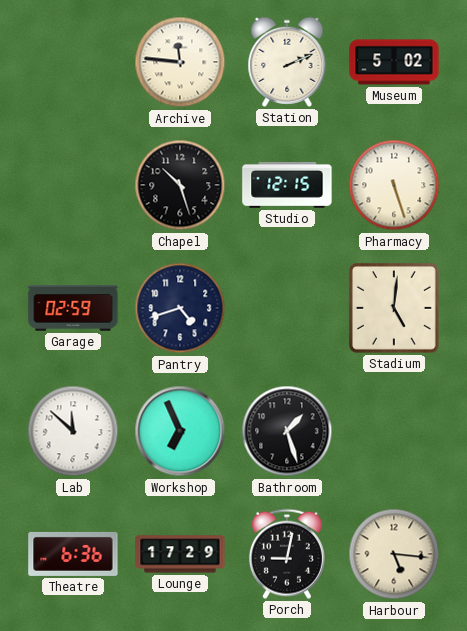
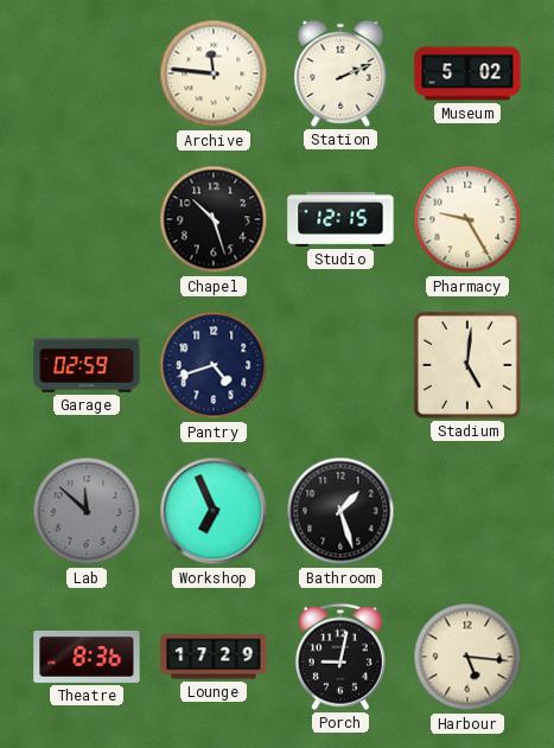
Pharmacy: 5:27 -> 9:25 (467, 219)
Lab dial: white -> grey (87, 511)
Theatre: 6:36 -> 8:36 (87, 657)
